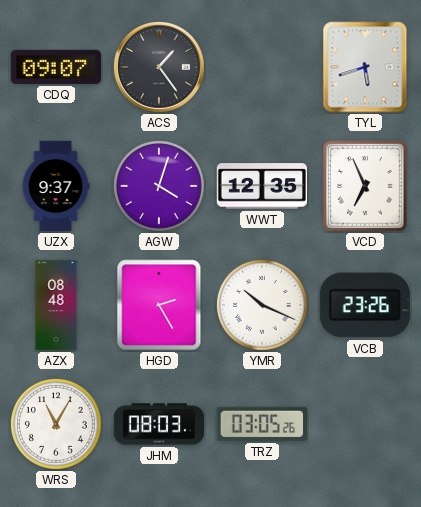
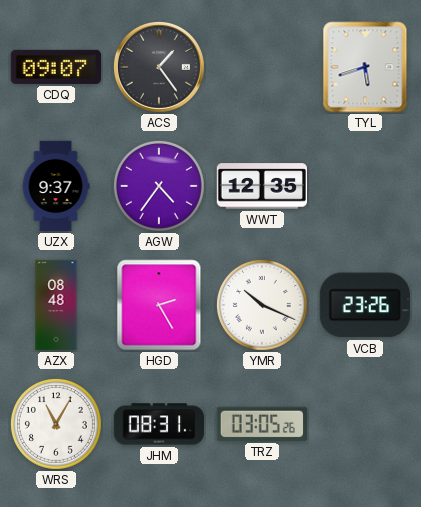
AGW: 4:03 -> 4:36 (159, 186)
VCD: 6:56 -> none (365, 186)
JHM: 08:03 -> 08:31 (159, 424)
